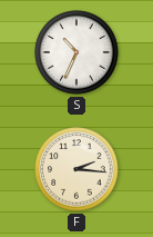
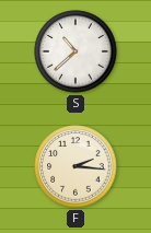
S: 10:34 -> 10:38 (75, 51)
